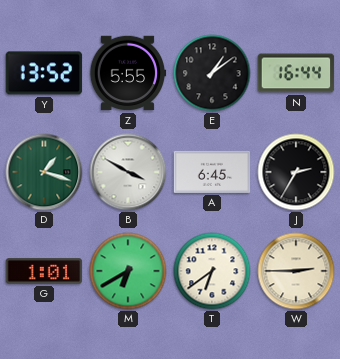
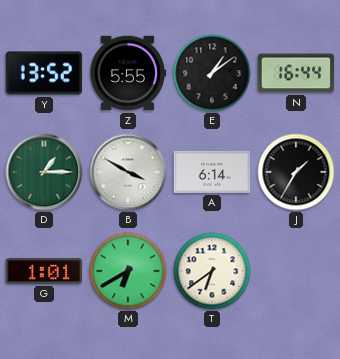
D: 1:18 -> 1:15 (44, 172)
A: 6:45 -> 6:14 (212, 172)
J: 2:35 -> 1:35 (296, 172)
W: 2:45 -> none (296, 271)
